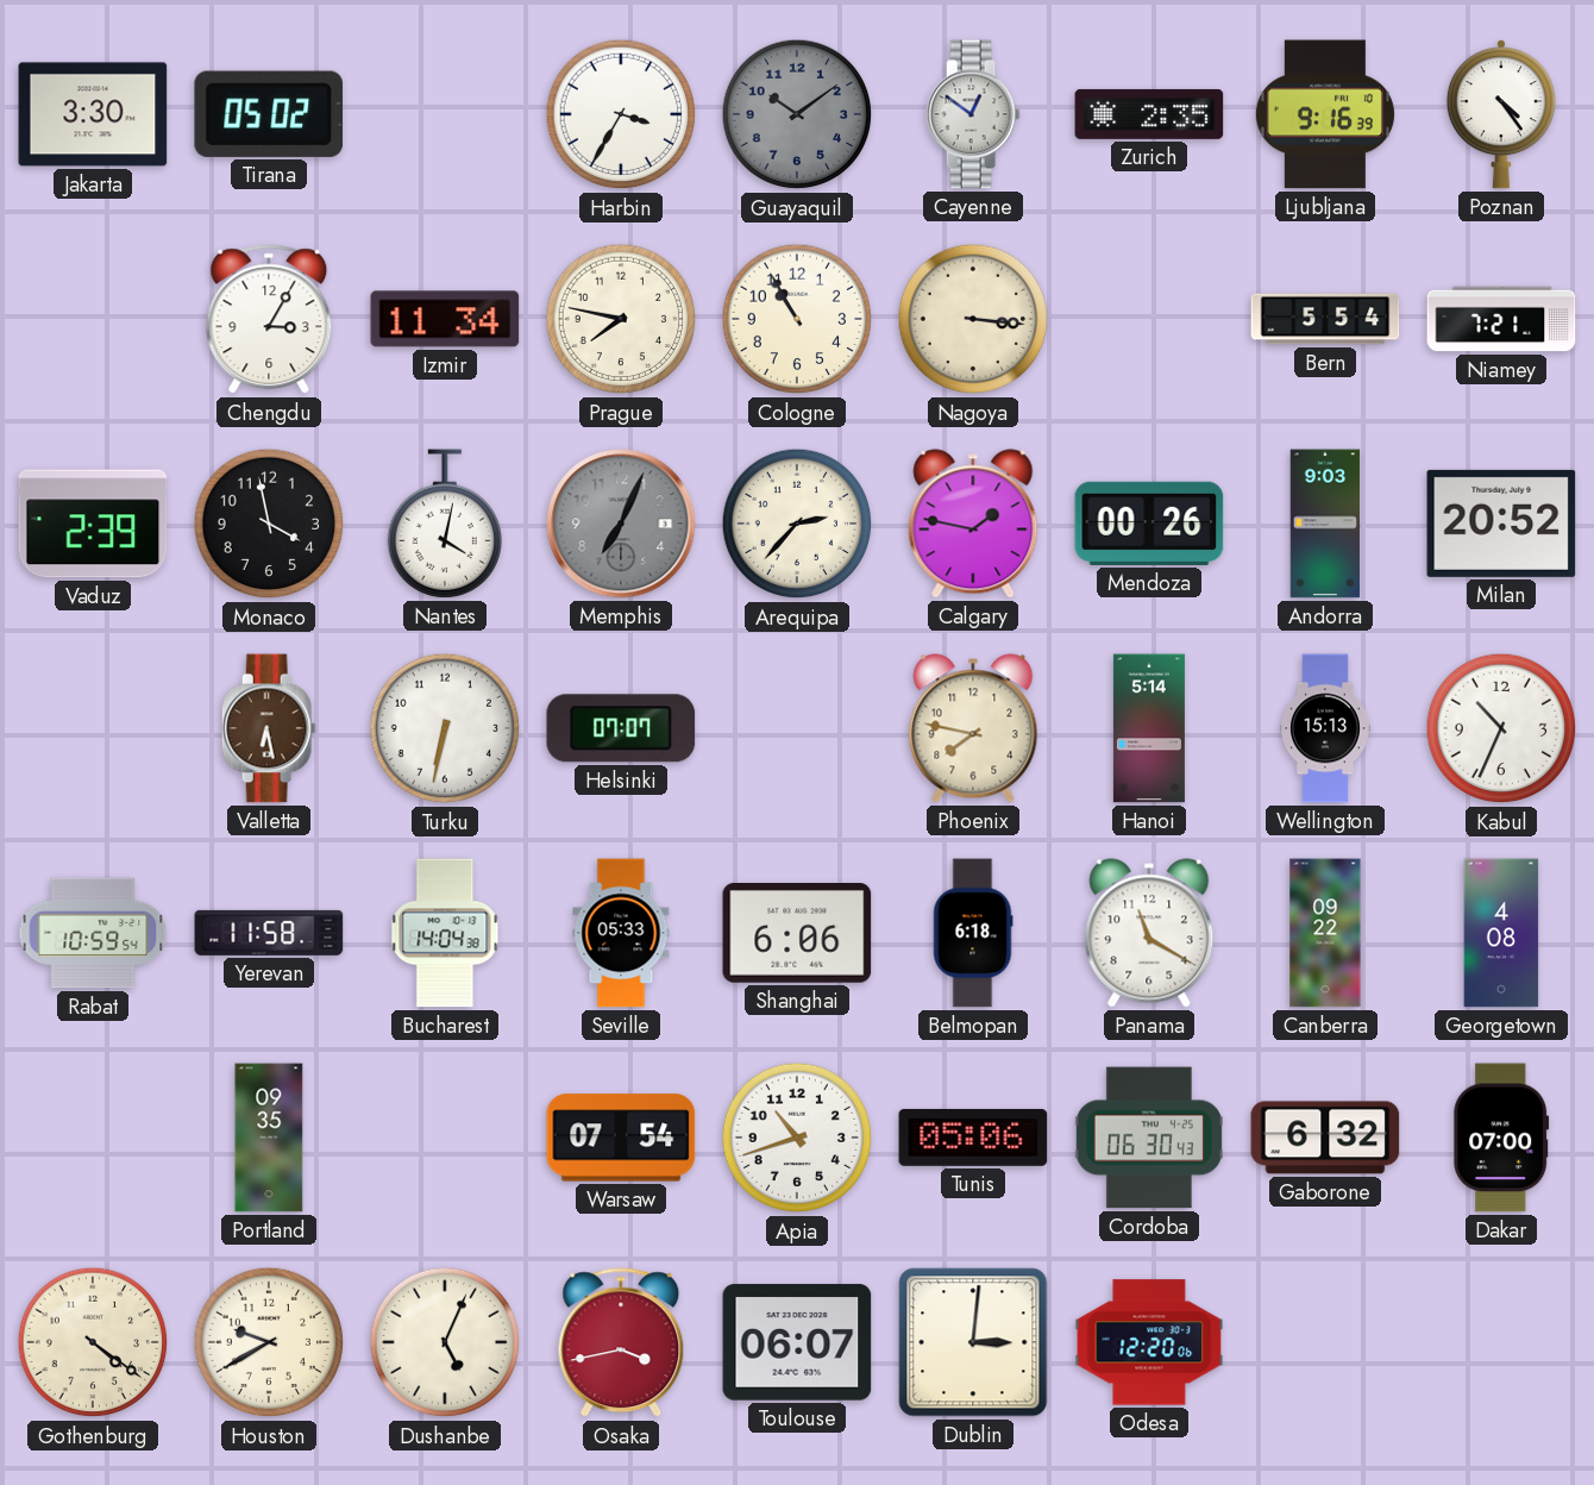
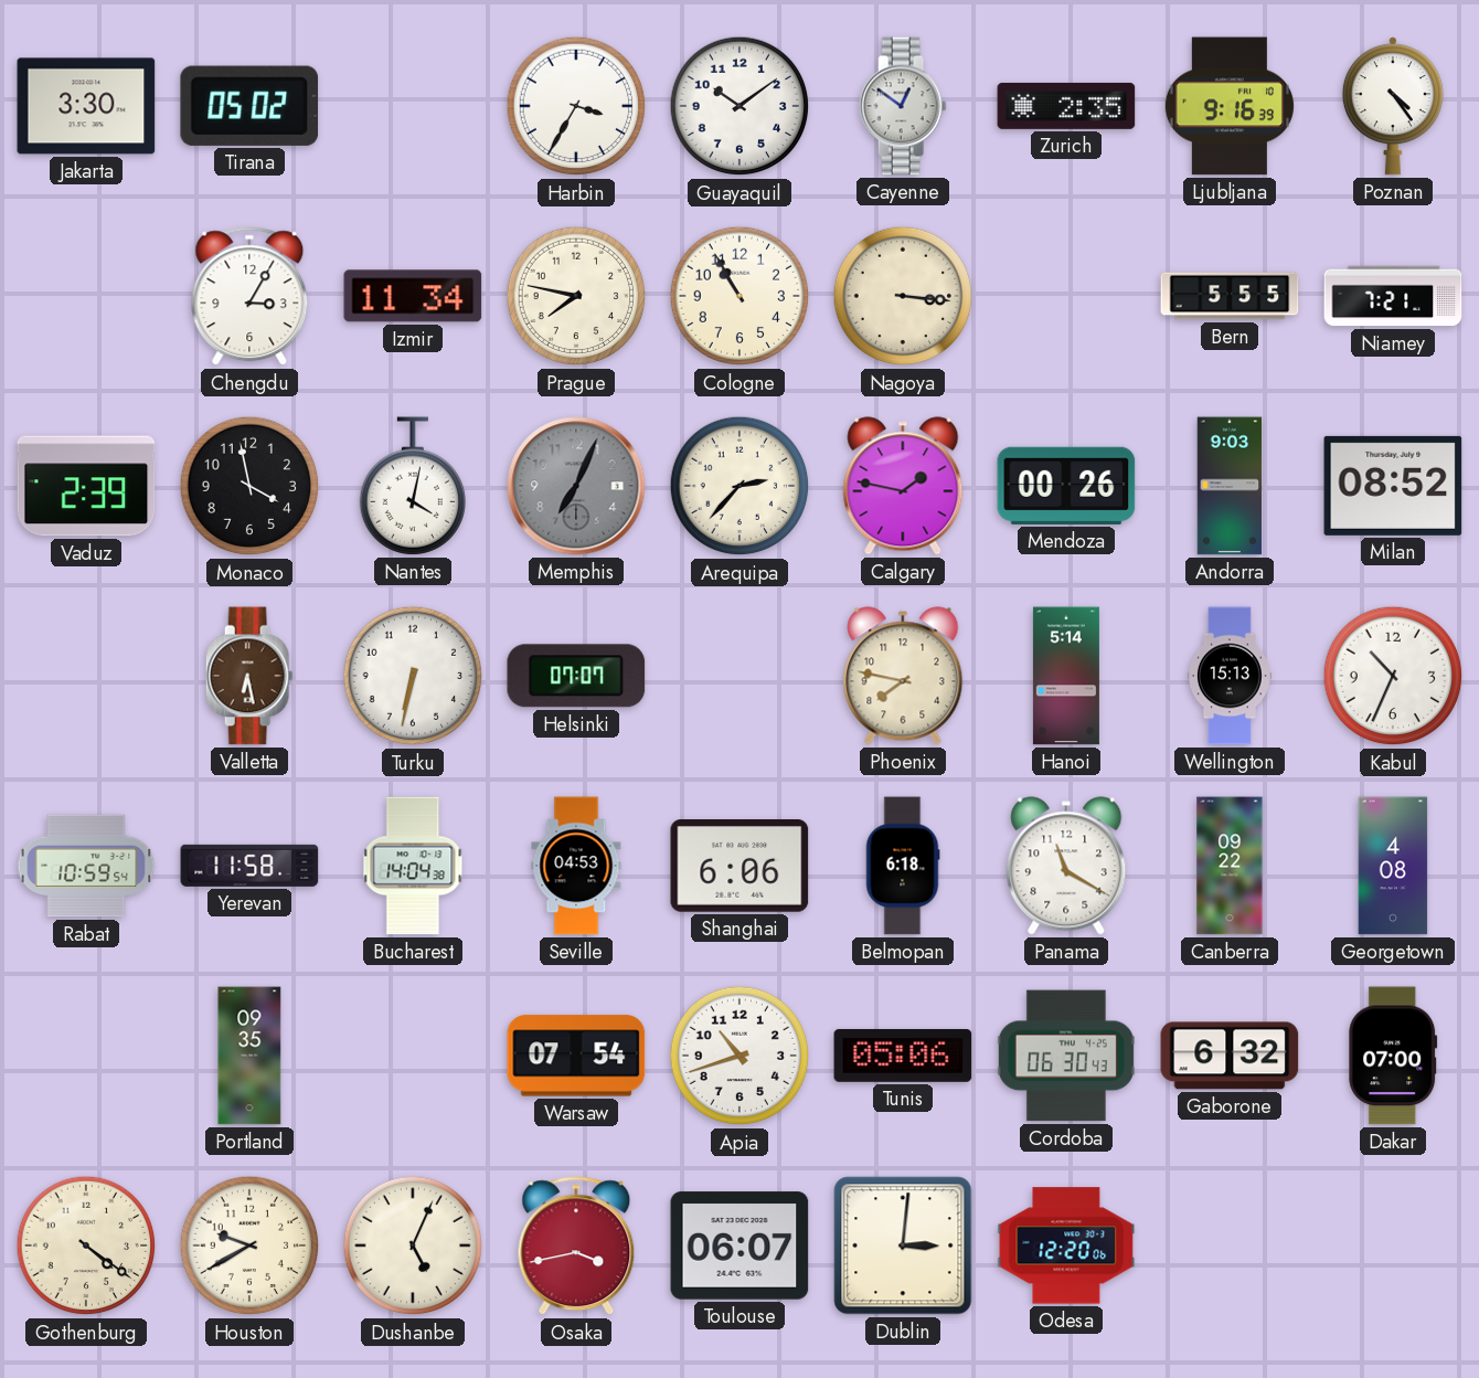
Guayaquil dial: grey -> white (739, 106)
Bern: 5:54 -> 5:55 (1230, 296)
Milan: 20:52 -> 08:52 (1393, 486)
Seville: 05:33 -> 04:53 (576, 866)
